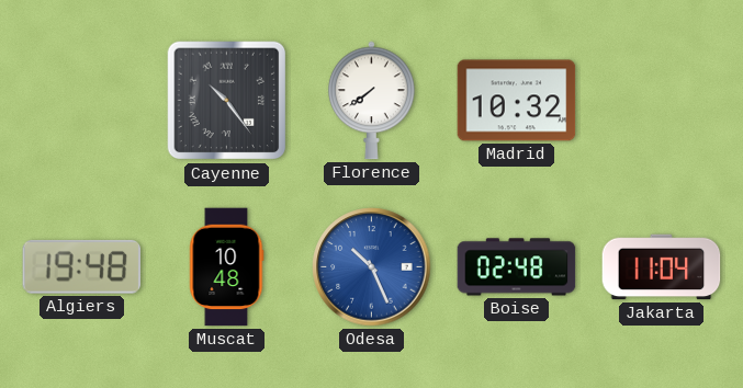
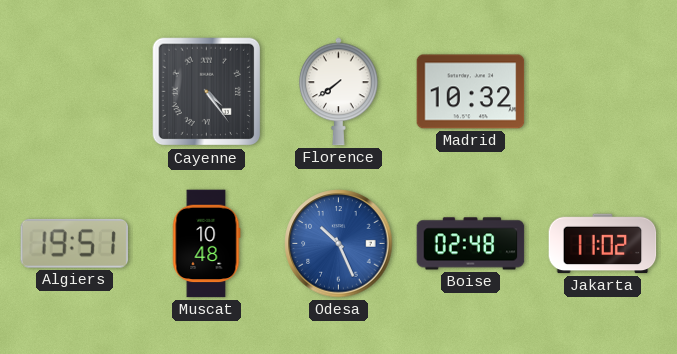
Cayenne: 10:24 -> 4:24 (207, 92)
Algiers: 19:48 -> 19:51 (74, 243)
Jakarta: 11:04 -> 11:02 (603, 244)
